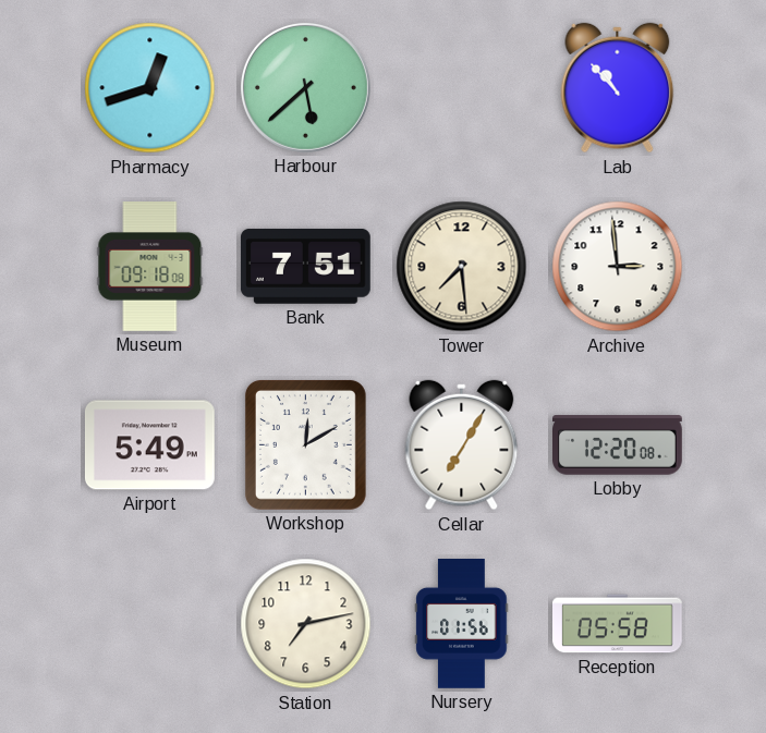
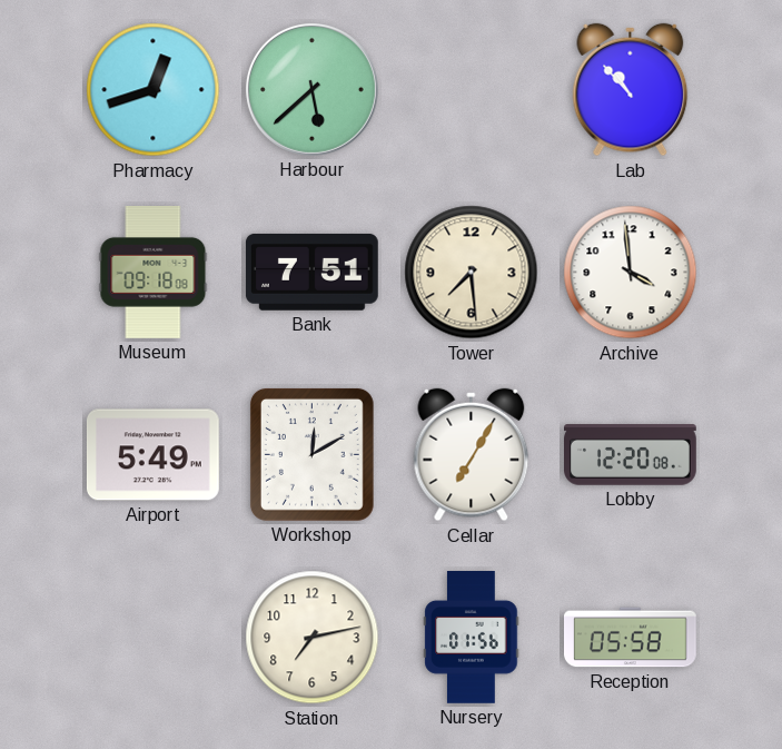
Archive: 2:59 -> 3:59 (631, 273)
